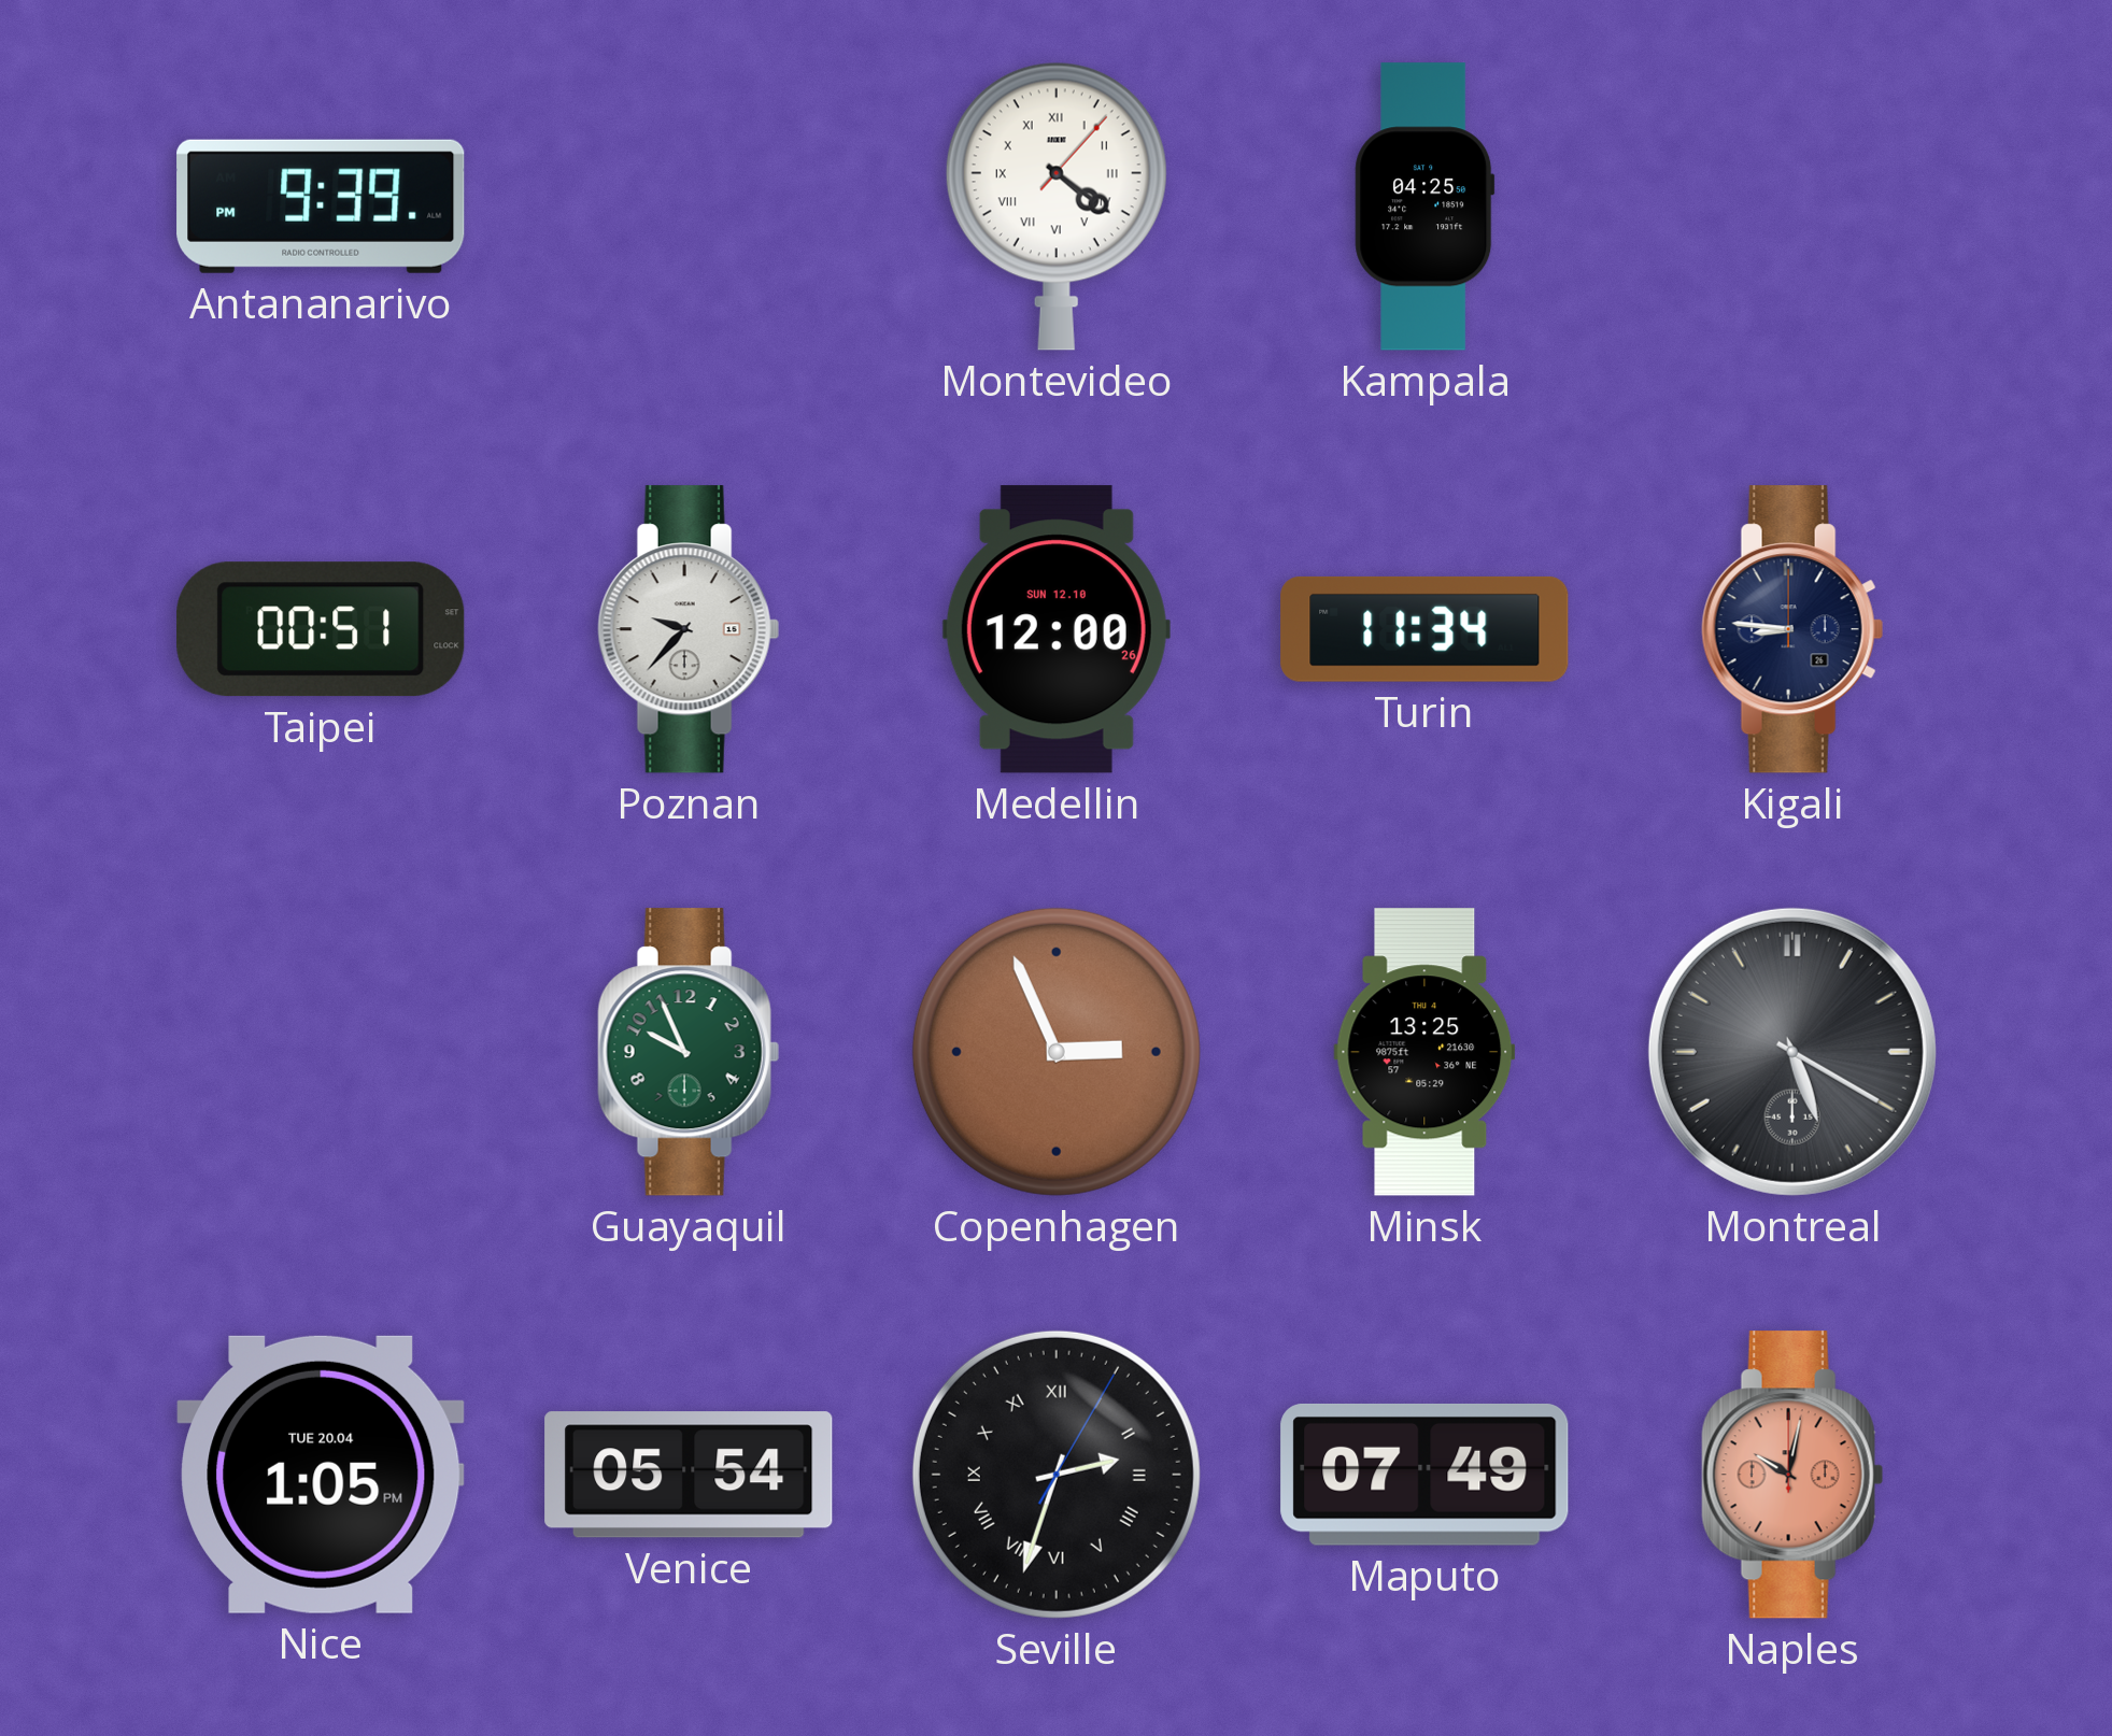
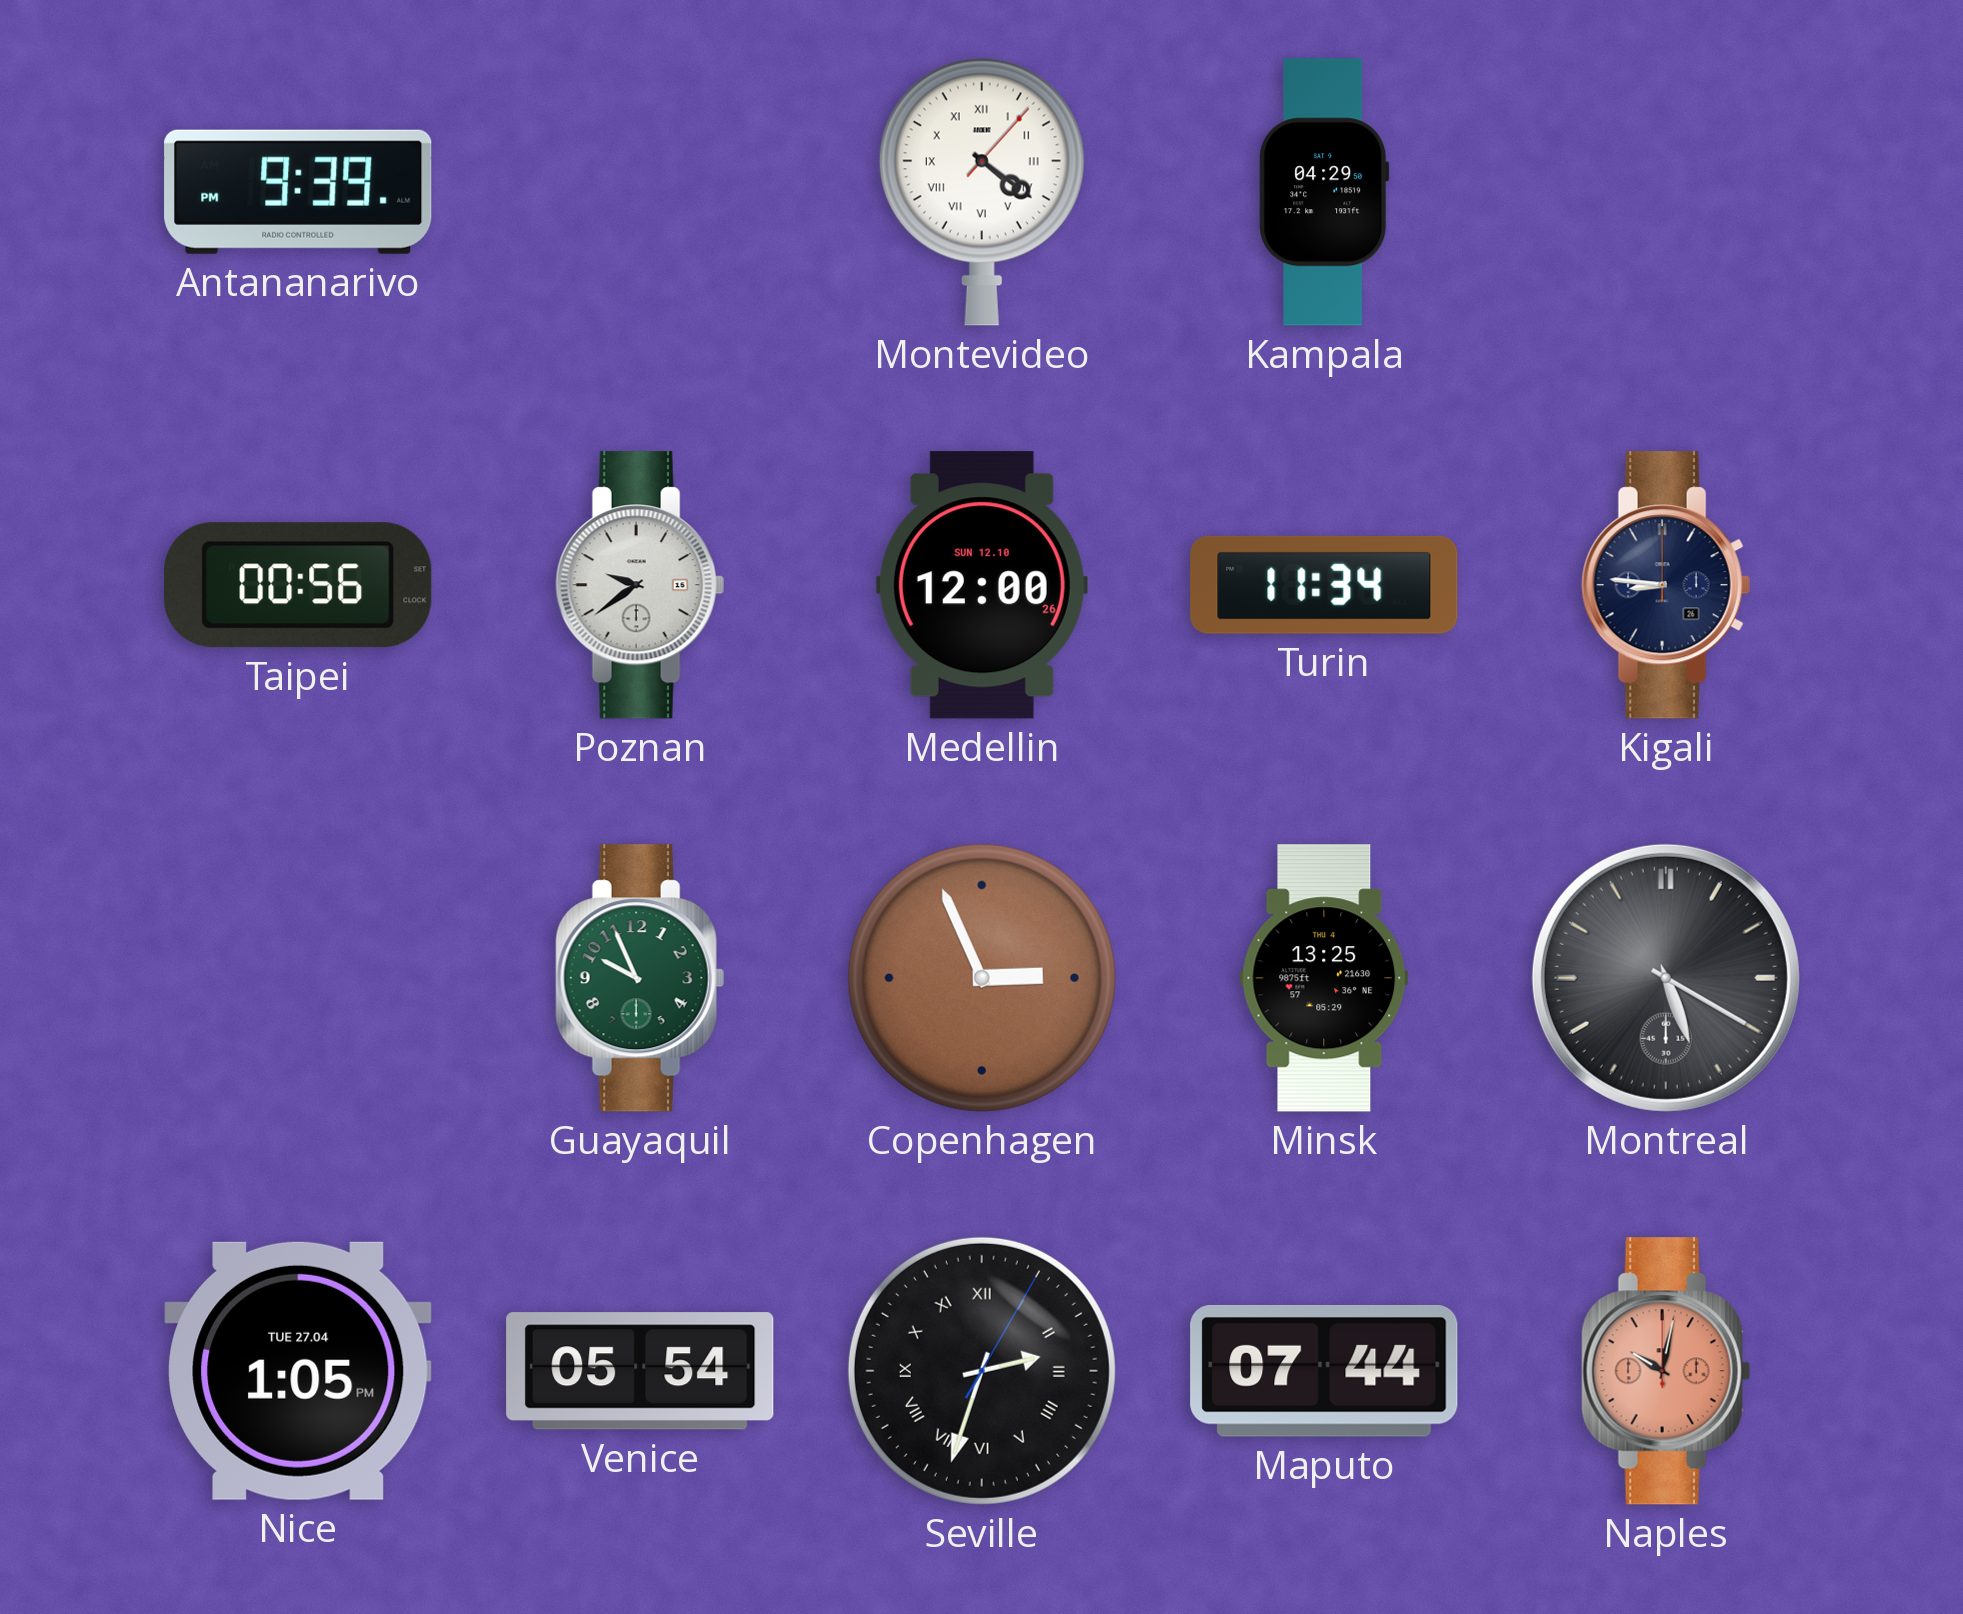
Kampala: 04:25 -> 04:29 (1324, 192)
Taipei: 00:51 -> 00:56 (298, 585)
Poznan: 9:37 -> 9:39 (640, 585)
Nice date: TUE 20.04 -> TUE 27.04 (298, 1371)
Maputo: 07:49 -> 07:44 (1324, 1371)
